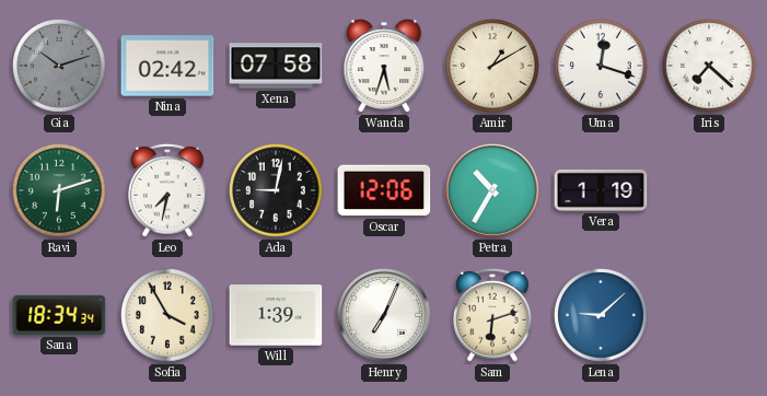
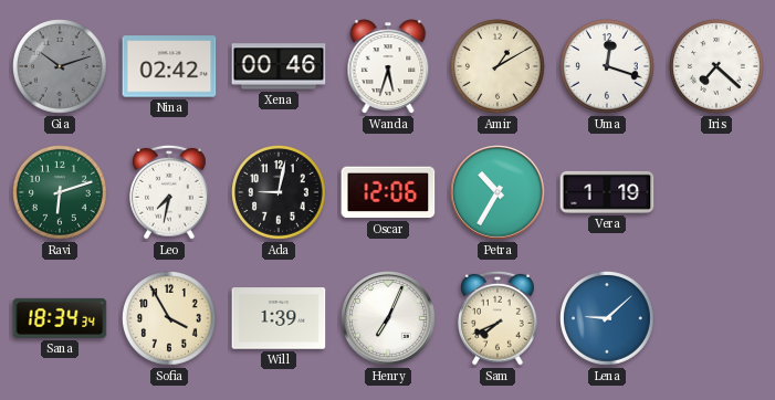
Xena: 07:58 -> 00:46 (279, 66)
Sam: 6:12 -> 7:41 (499, 318)
